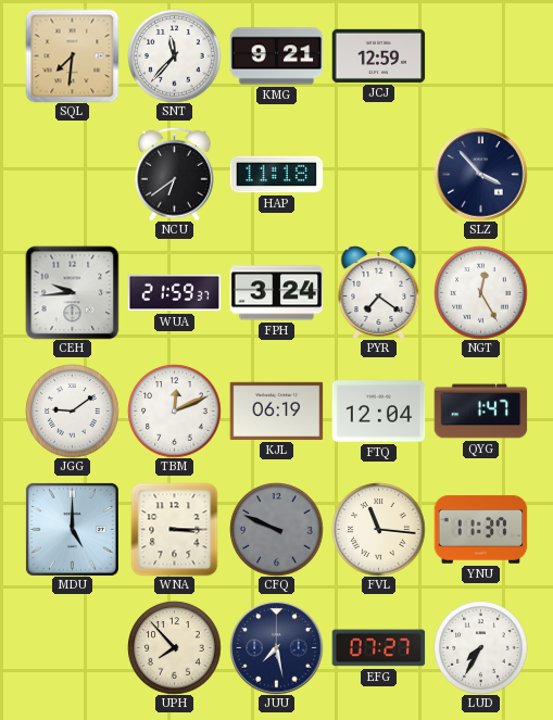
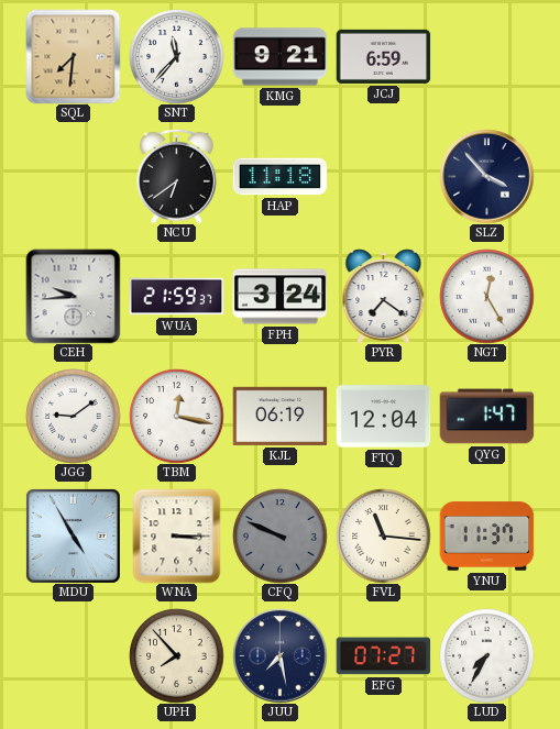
JCJ: 12:59 -> 6:59 (383, 56)
TBM: 12:11 -> 12:17 (176, 416)
MDU: 5:00 -> 4:55 (73, 535)
